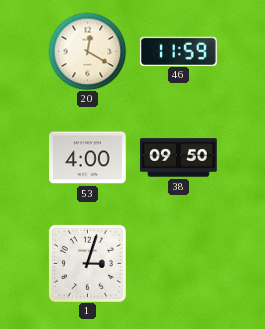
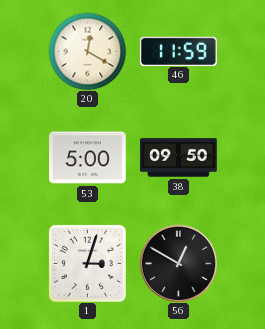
53: 4:00 -> 5:00 (88, 158)
56: none -> 12:50 (178, 263)
